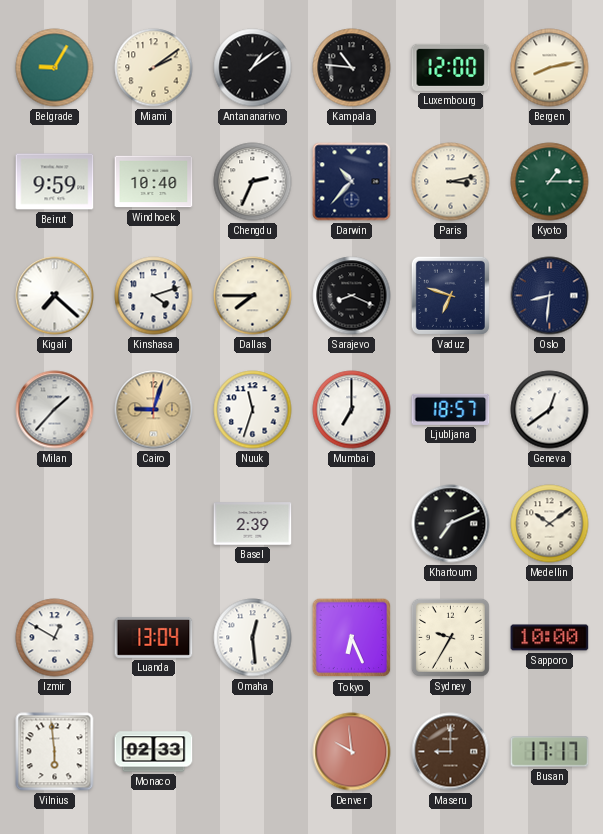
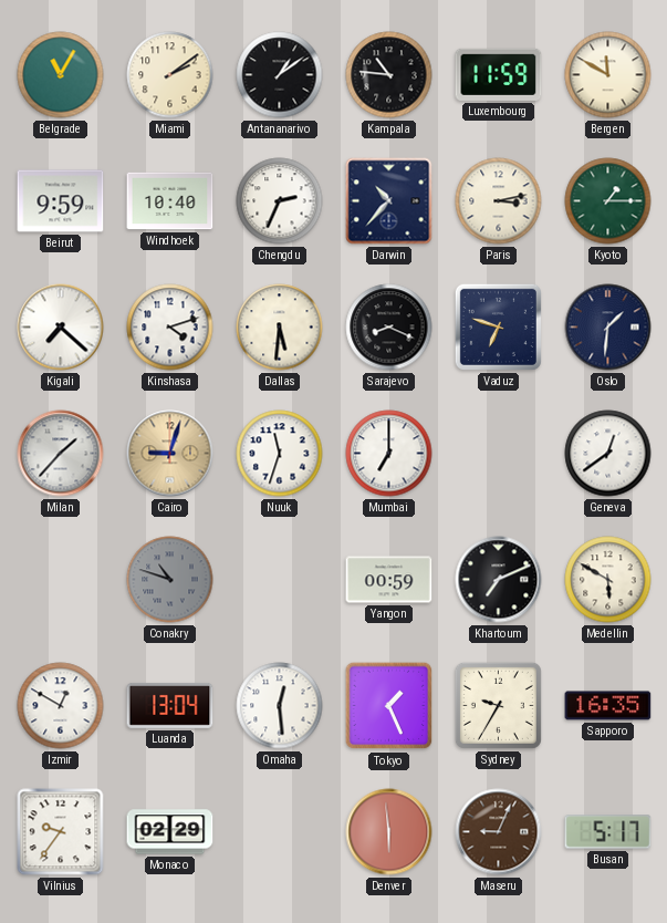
Belgrade: 9:05 -> 11:05 (61, 75)
Luxembourg: 12:00 -> 11:59 (499, 74)
Bergen: 8:13 -> 11:50 (608, 75)
Dallas: 7:45 -> 5:31 (280, 328)
Oslo: 8:31 -> 1:31 (608, 328)
Ljubljana: 18:57 -> none (451, 409)
Conakry: none -> 10:48 (170, 580)
Basel: 2:39 -> none (253, 524)
Yangon: none -> 00:59 (389, 580)
Medellin: 10:09 -> 5:50 (608, 580)
Tokyo: 6:26 -> 1:26 (389, 706)
Sapporo: 10:00 -> 16:35 (608, 706)
Vilnius: 5:59 -> 9:36 (61, 832)
Monaco: 02:33 -> 02:29 (170, 832)
Denver: 9:59 -> 5:59 (389, 832)
Maseru: 9:00 -> 9:04 (499, 832)
Busan: 17:17 -> 5:17 (608, 832)
